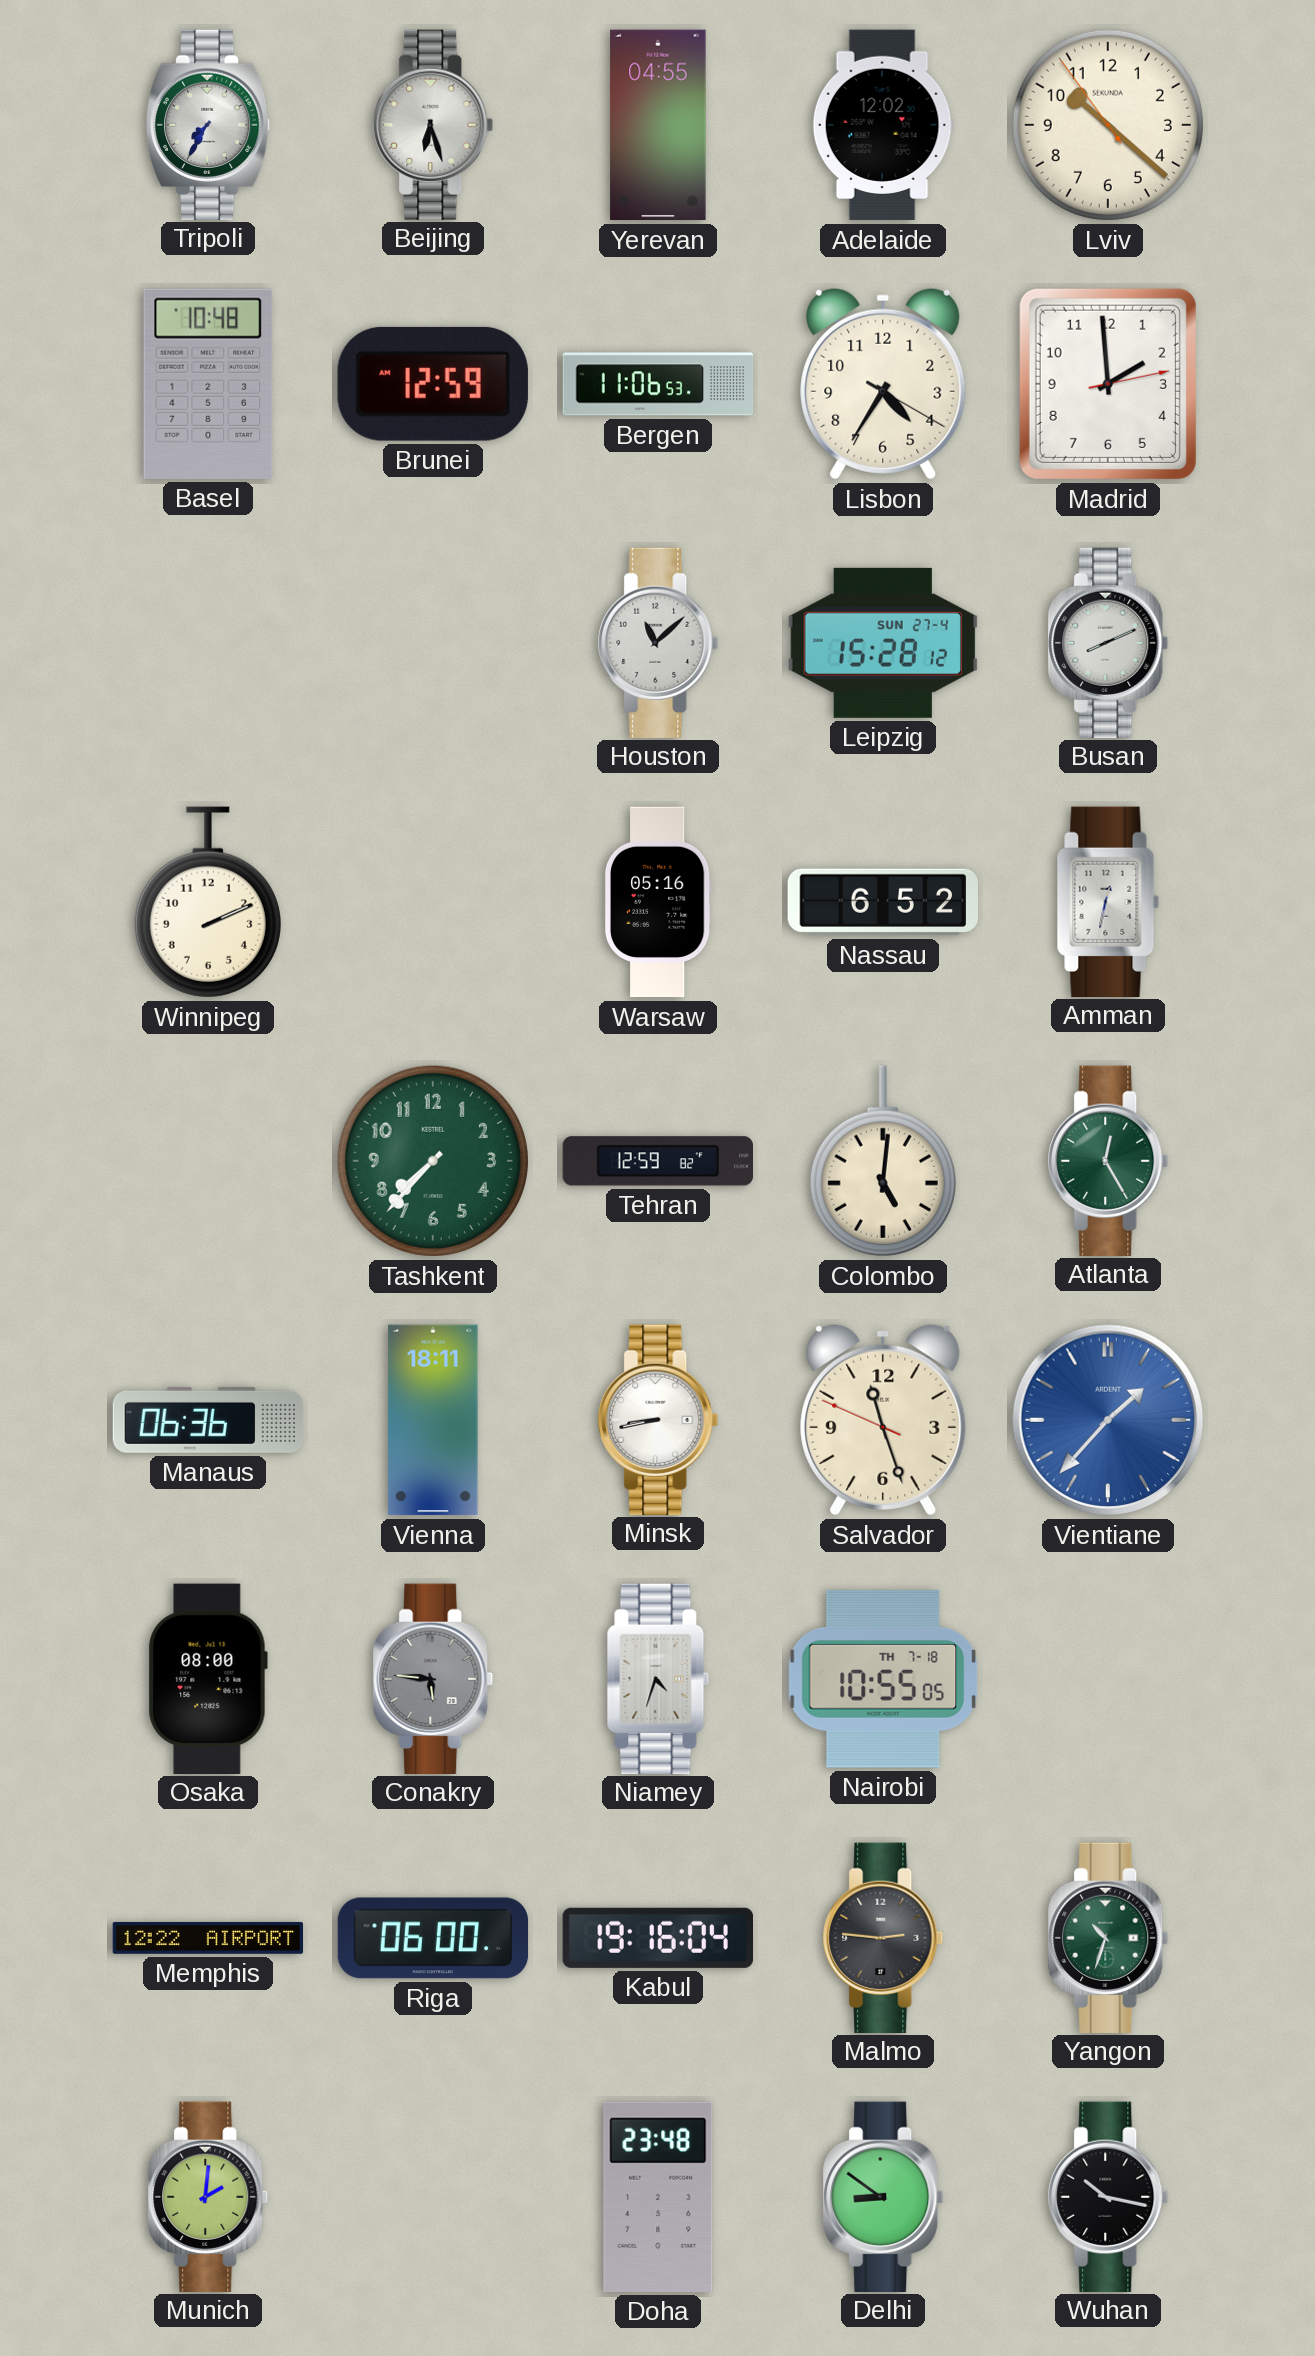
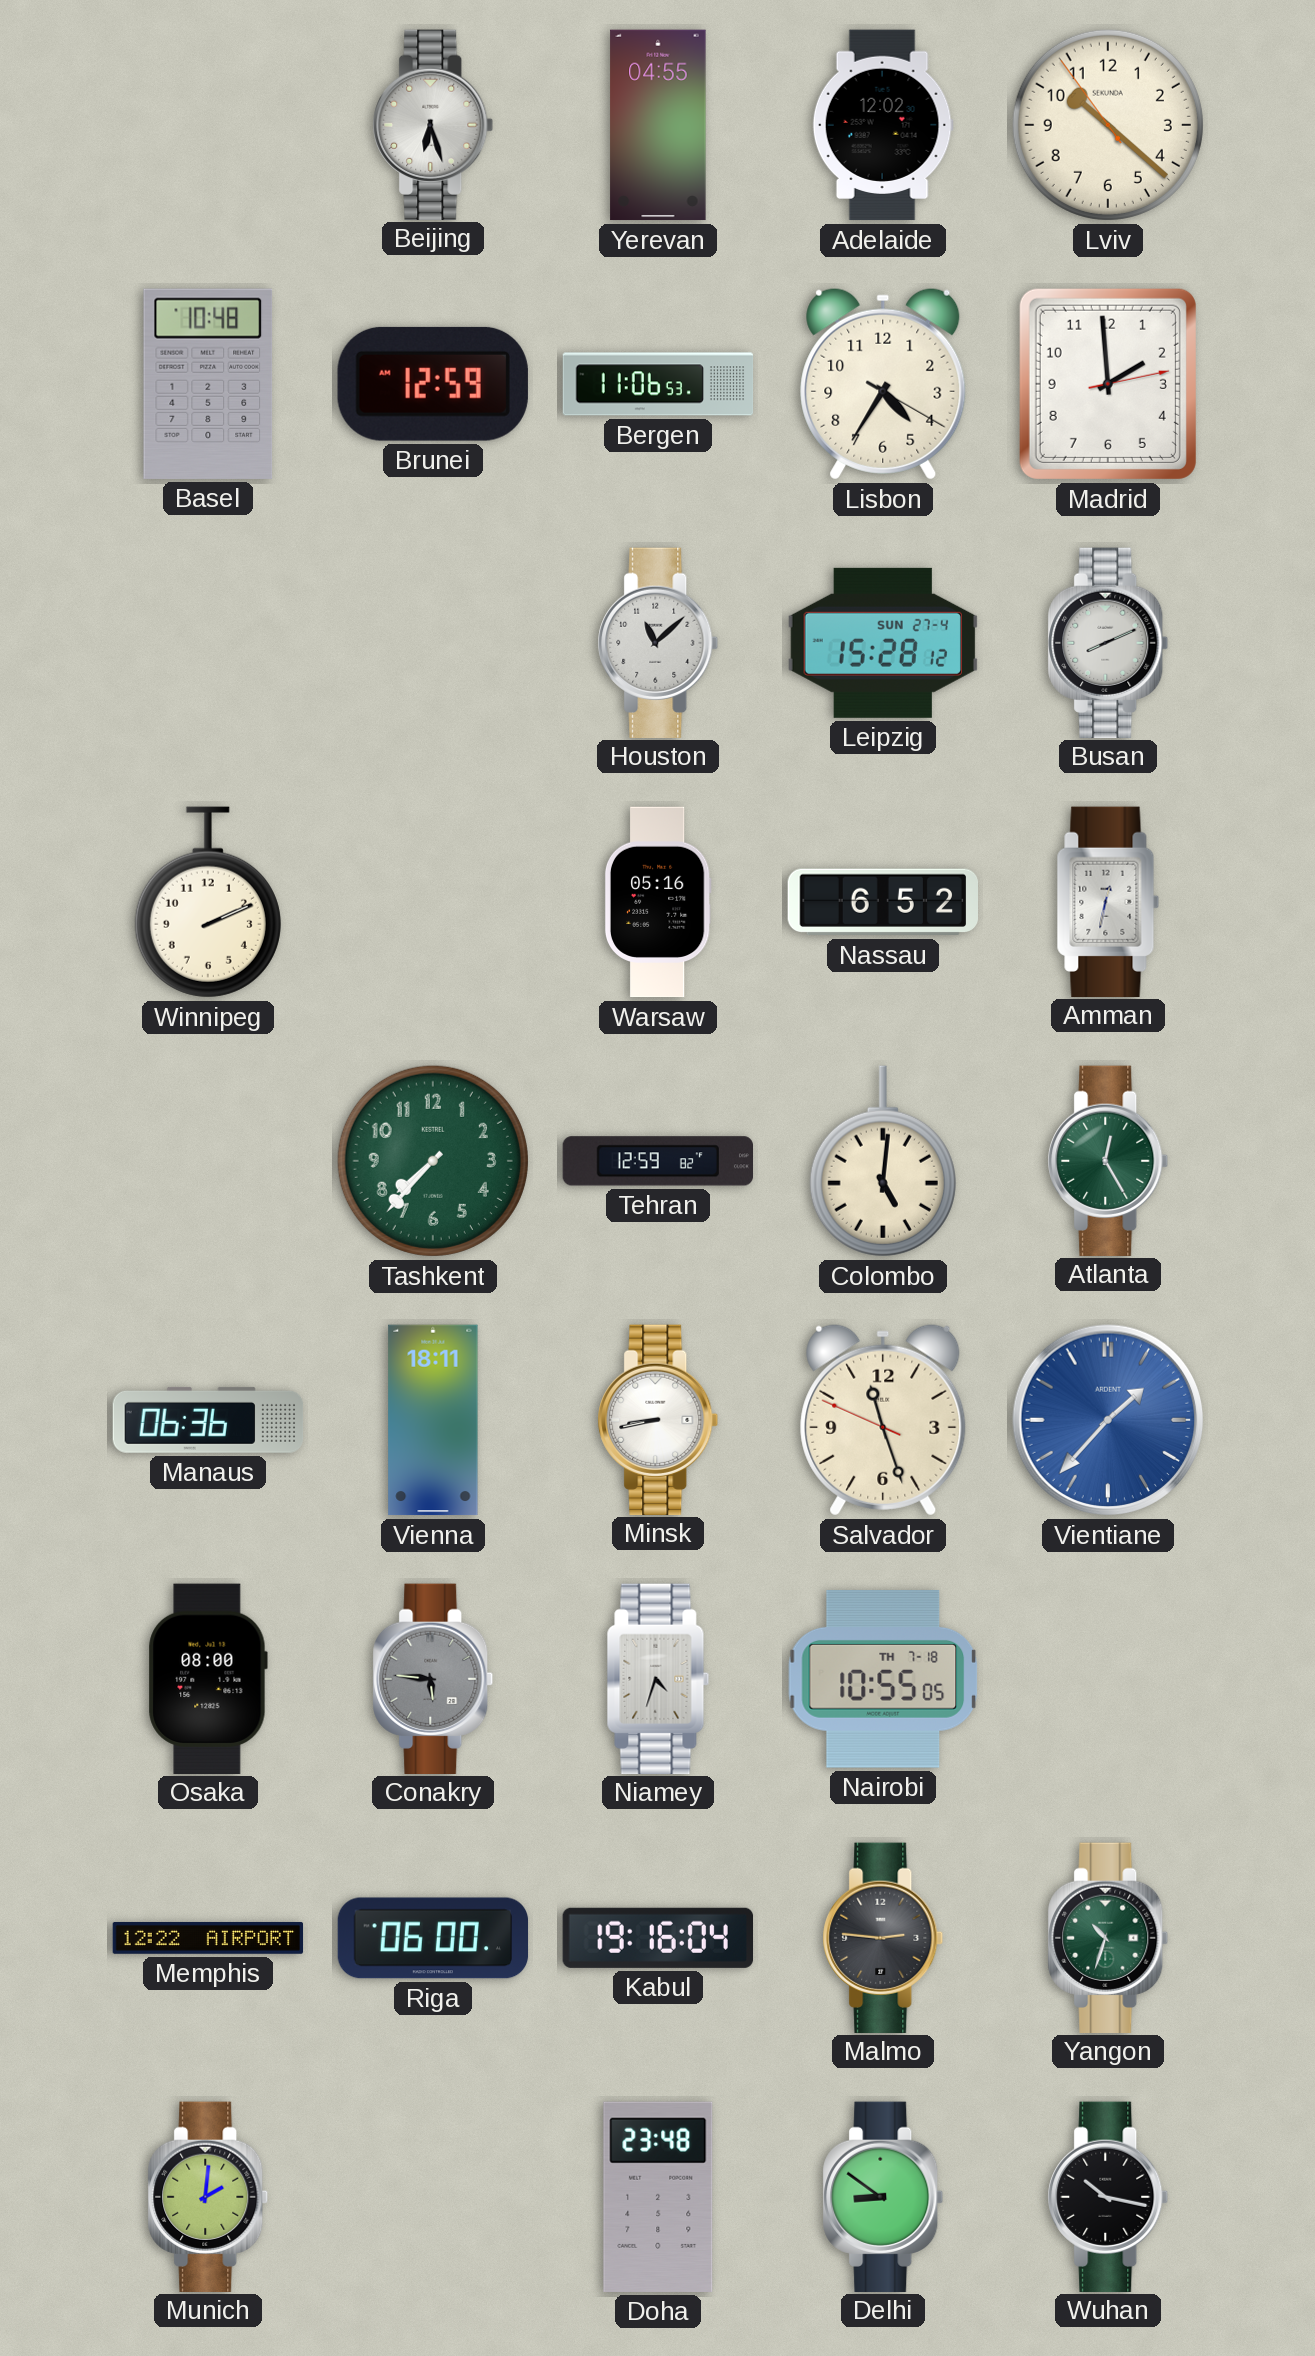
Tripoli: 7:35 -> none (208, 124)
